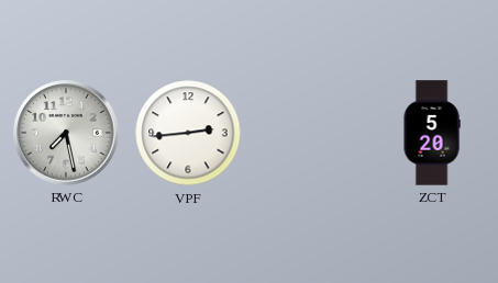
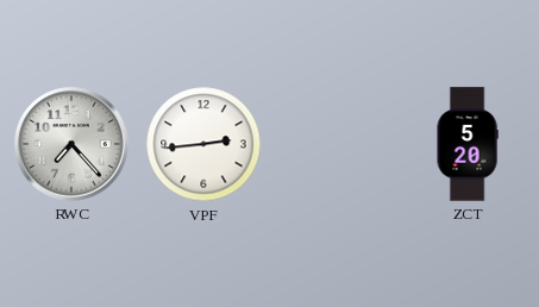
RWC: 7:28 -> 7:23 (71, 144)
